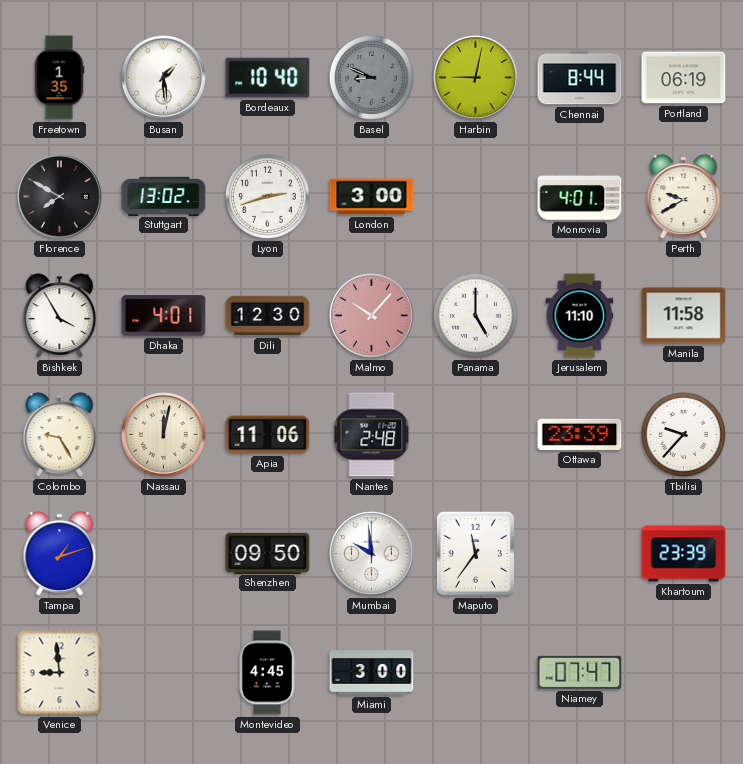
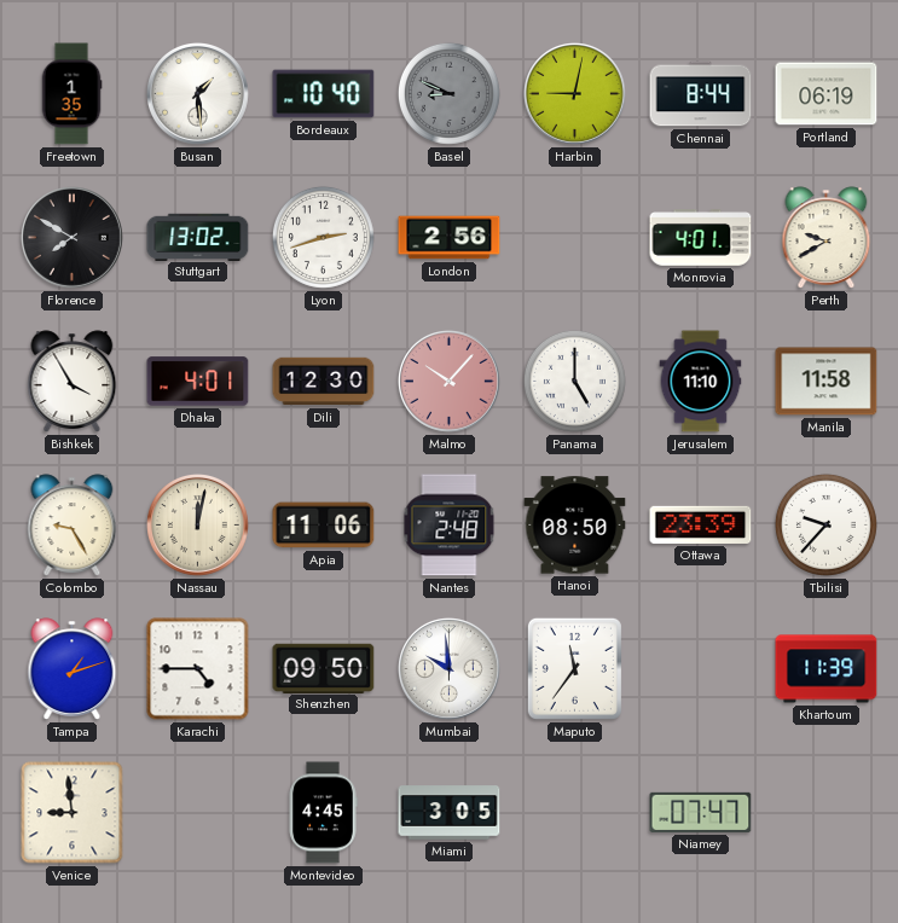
London: 3:00 -> 2:56 (450, 238)
Hanoi: none -> 08:50 (575, 526)
Karachi: none -> 4:45 (198, 669)
Khartoum: 23:39 -> 11:39 (827, 669)
Miami: 3:00 -> 3:05 (450, 813)
